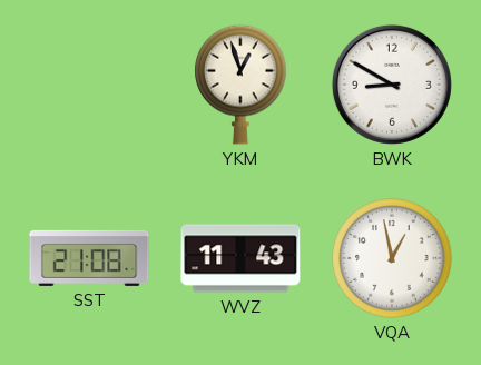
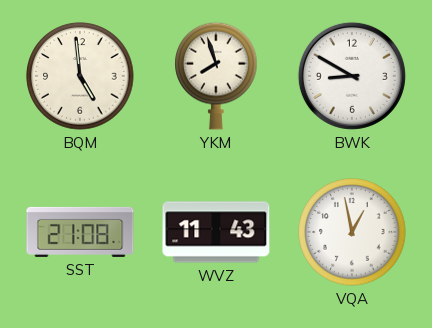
BQM: none -> 4:59 (80, 76)
YKM: 12:57 -> 7:57 (216, 76)
